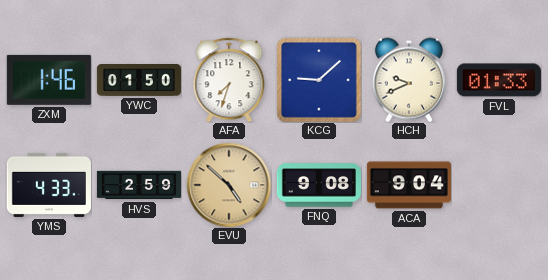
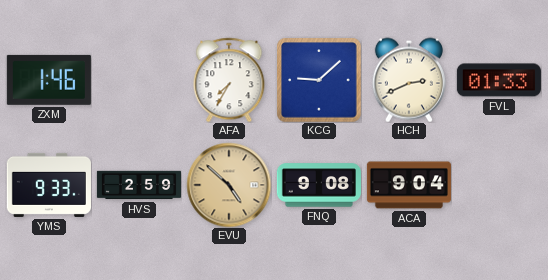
YWC: 01:50 -> none (139, 81)
AFA: 7:33 -> 7:35 (229, 80)
HCH: 9:41 -> 2:41 (409, 80)
YMS: 4:33 -> 9:33 (49, 185)
